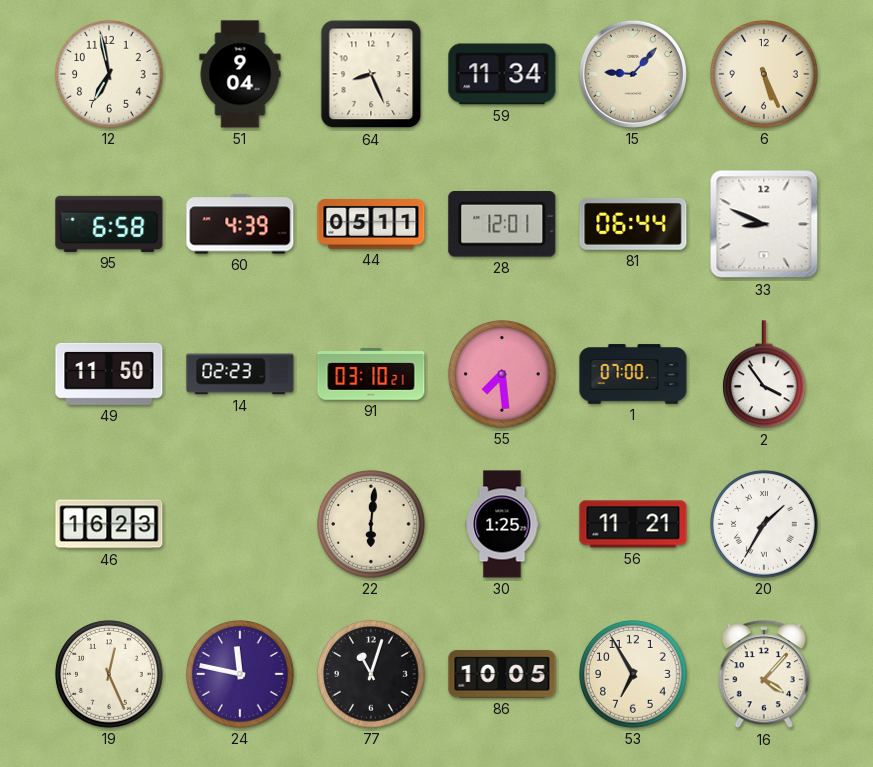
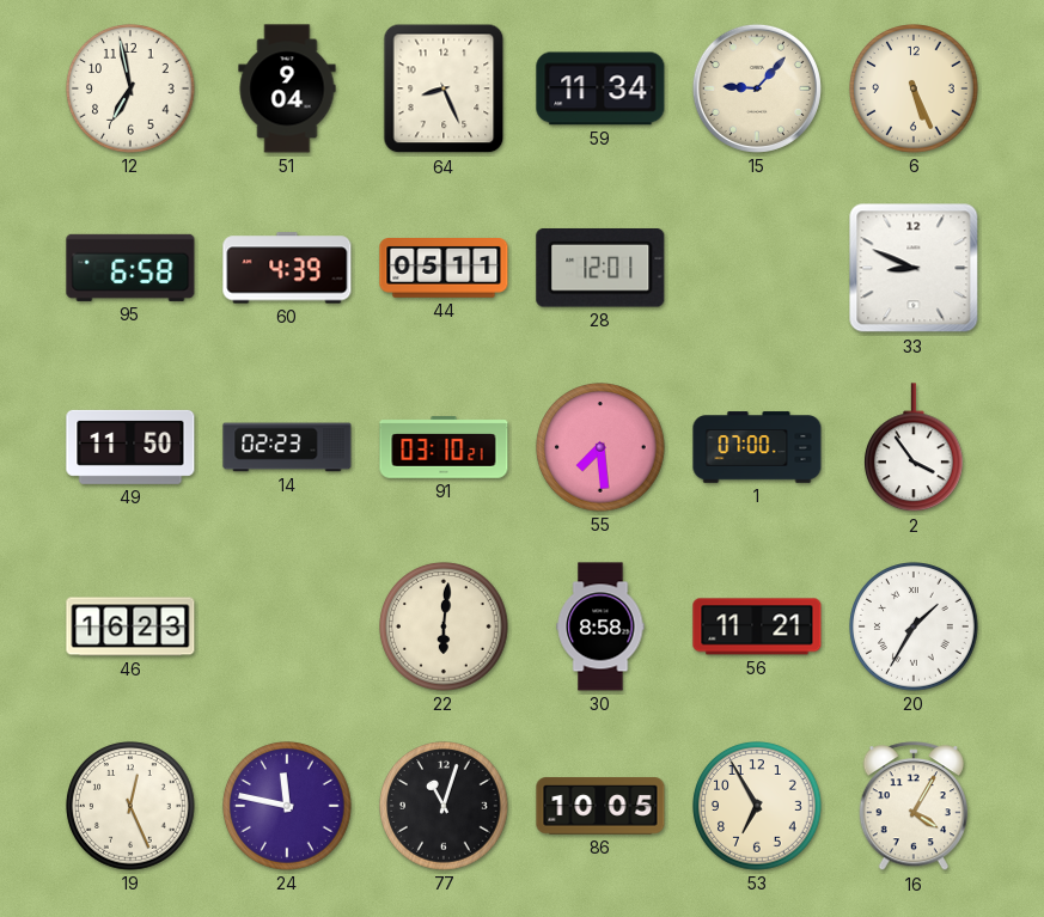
81: 06:44 -> none (633, 224)
30: 1:25 -> 8:58 (600, 626)
16: 4:07 -> 4:05 (914, 807)
